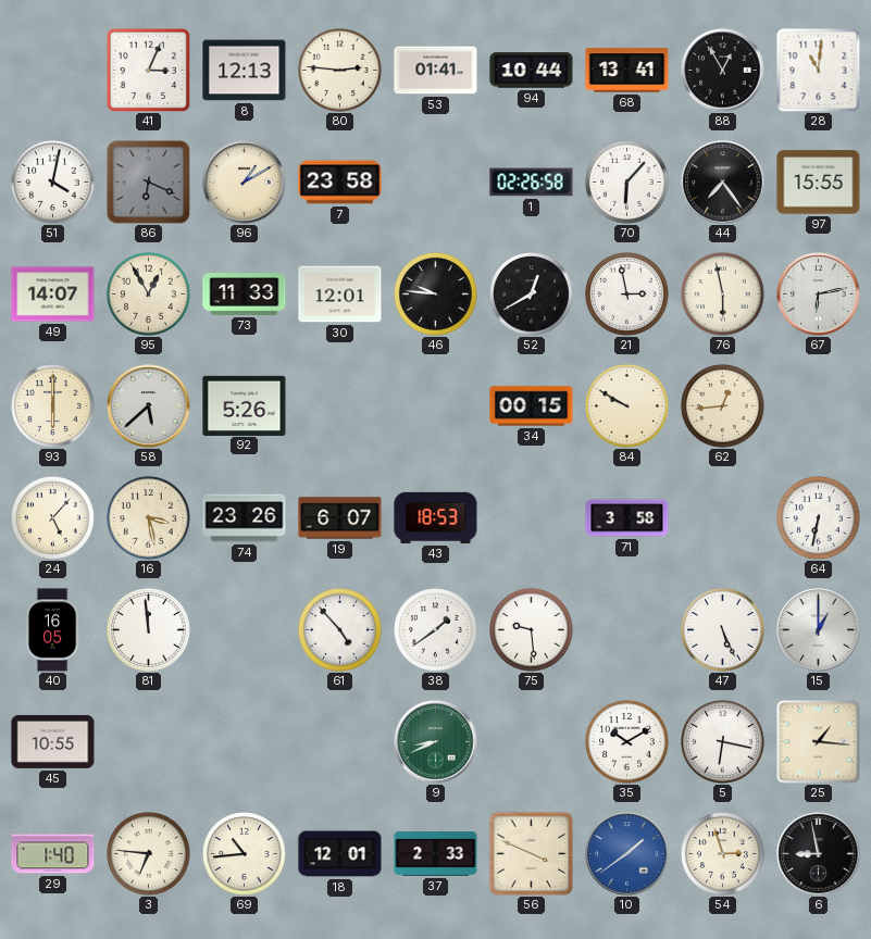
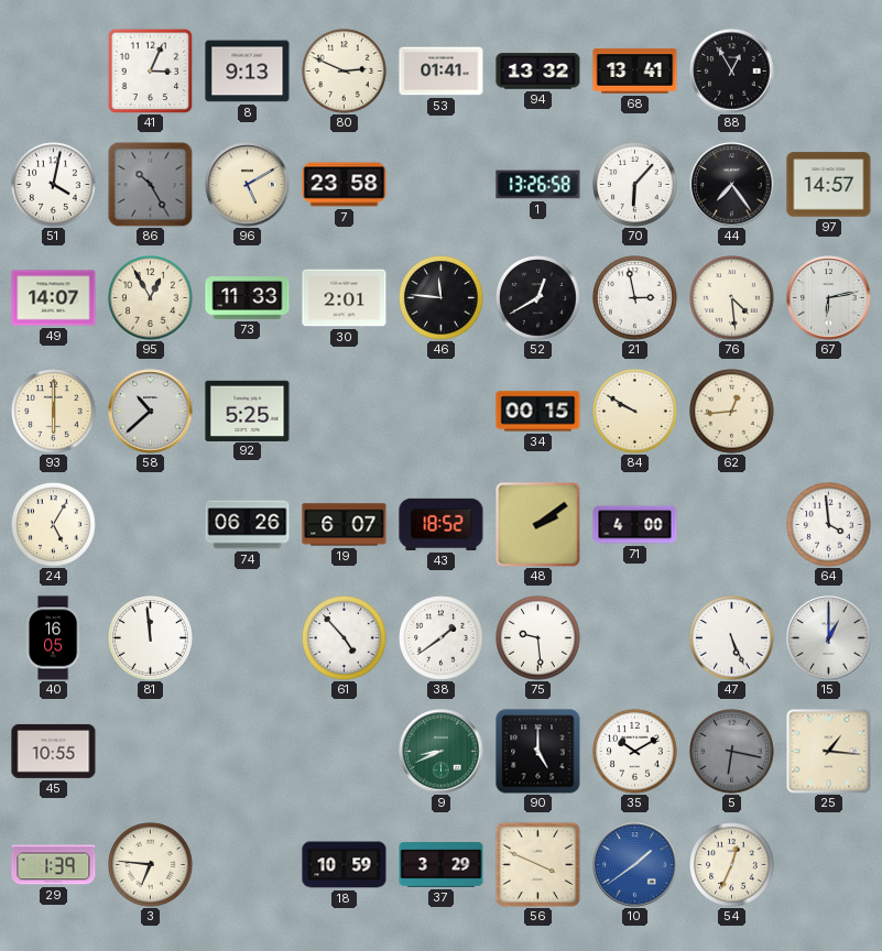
8: 12:13 -> 9:13 (248, 72)
80: 2:46 -> 2:49 (345, 72)
94: 10:44 -> 13:32 (538, 72)
28: 11:01 -> none (818, 70)
86: 6:19 -> 10:25 (150, 184)
96: 1:10 -> 5:10 (248, 185)
1: 02:26 -> 13:26 (538, 185)
97: 15:55 -> 14:57 (829, 185)
30: 12:01 -> 2:01 (345, 298)
46: 9:46 -> 11:46 (442, 298)
76: 5:58 -> 4:29 (732, 298)
58: 5:38 -> 10:38 (151, 412)
92: 5:26 -> 5:25 (248, 411)
24: 5:07 -> 5:05 (54, 525)
16: 3:28 -> none (149, 518)
74: 23:26 -> 06:26 (248, 525)
43: 18:53 -> 18:52 (442, 524)
48: none -> 2:09 (538, 525)
71: 3:58 -> 4:00 (635, 525)
64: 6:32 -> 3:59 (829, 525)
90: none -> 5:00 (538, 752)
5 dial: white -> grey (732, 752)
29: 1:40 -> 1:39 (54, 865)
69: 10:44 -> none (245, 854)
18: 12:01 -> 10:59 (345, 865)
37: 2:33 -> 3:29 (442, 865)
54: 2:57 -> 12:34 (732, 865)
6: 8:58 -> none (819, 854)
